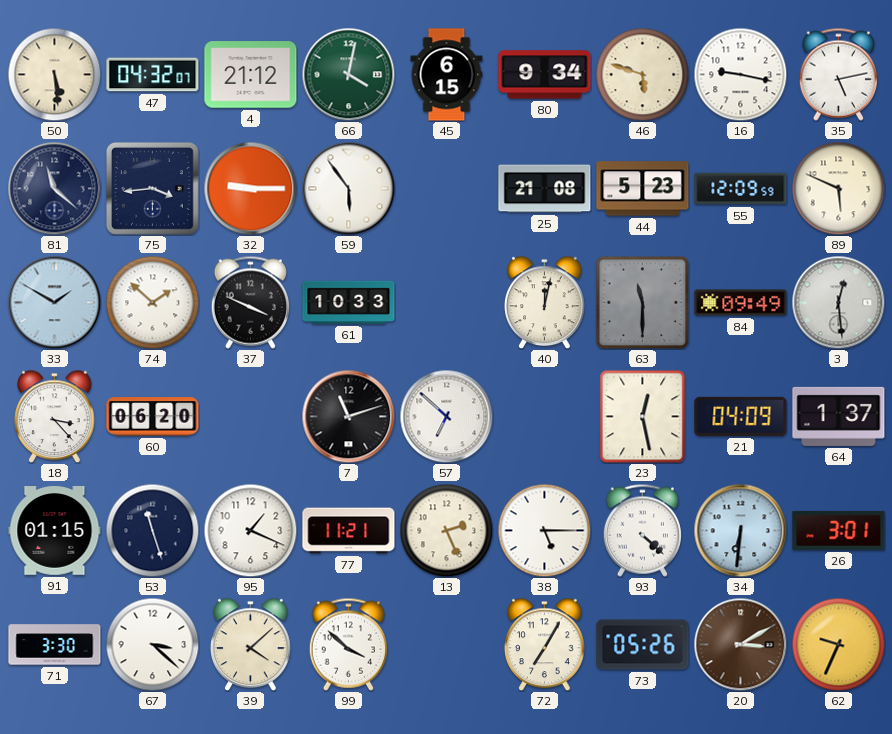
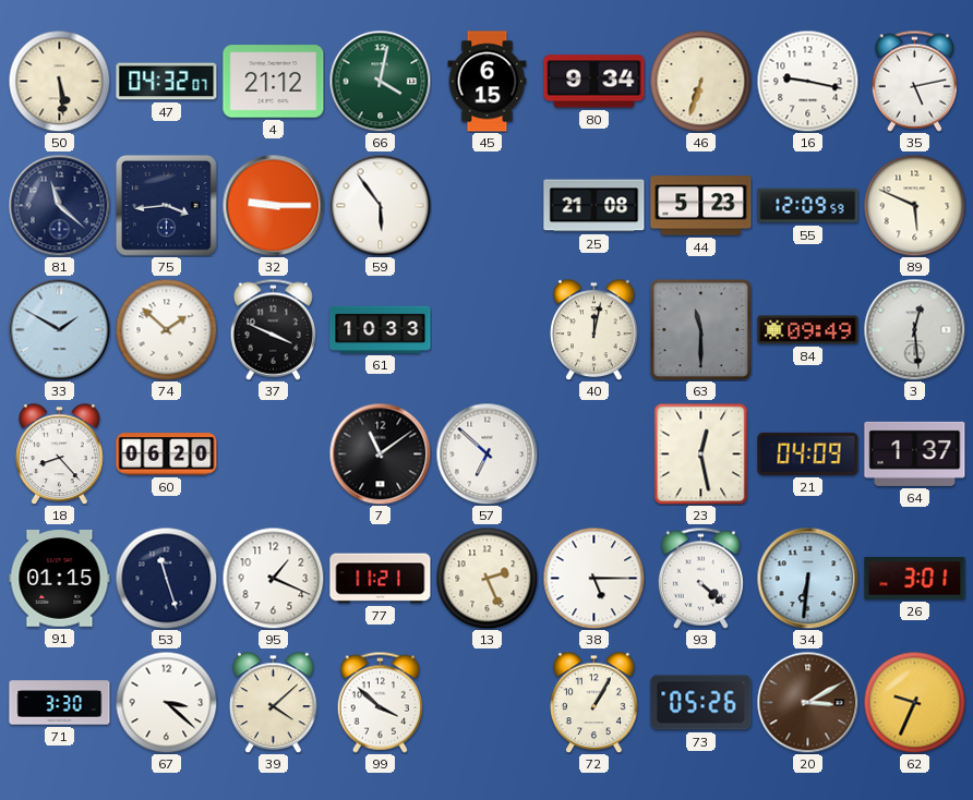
46: 5:48 -> 6:33 (700, 81)
18: 3:23 -> 8:23 (60, 453)
7: 11:12 -> 11:09 (380, 453)
72: 7:05 -> 1:05 (594, 702)
